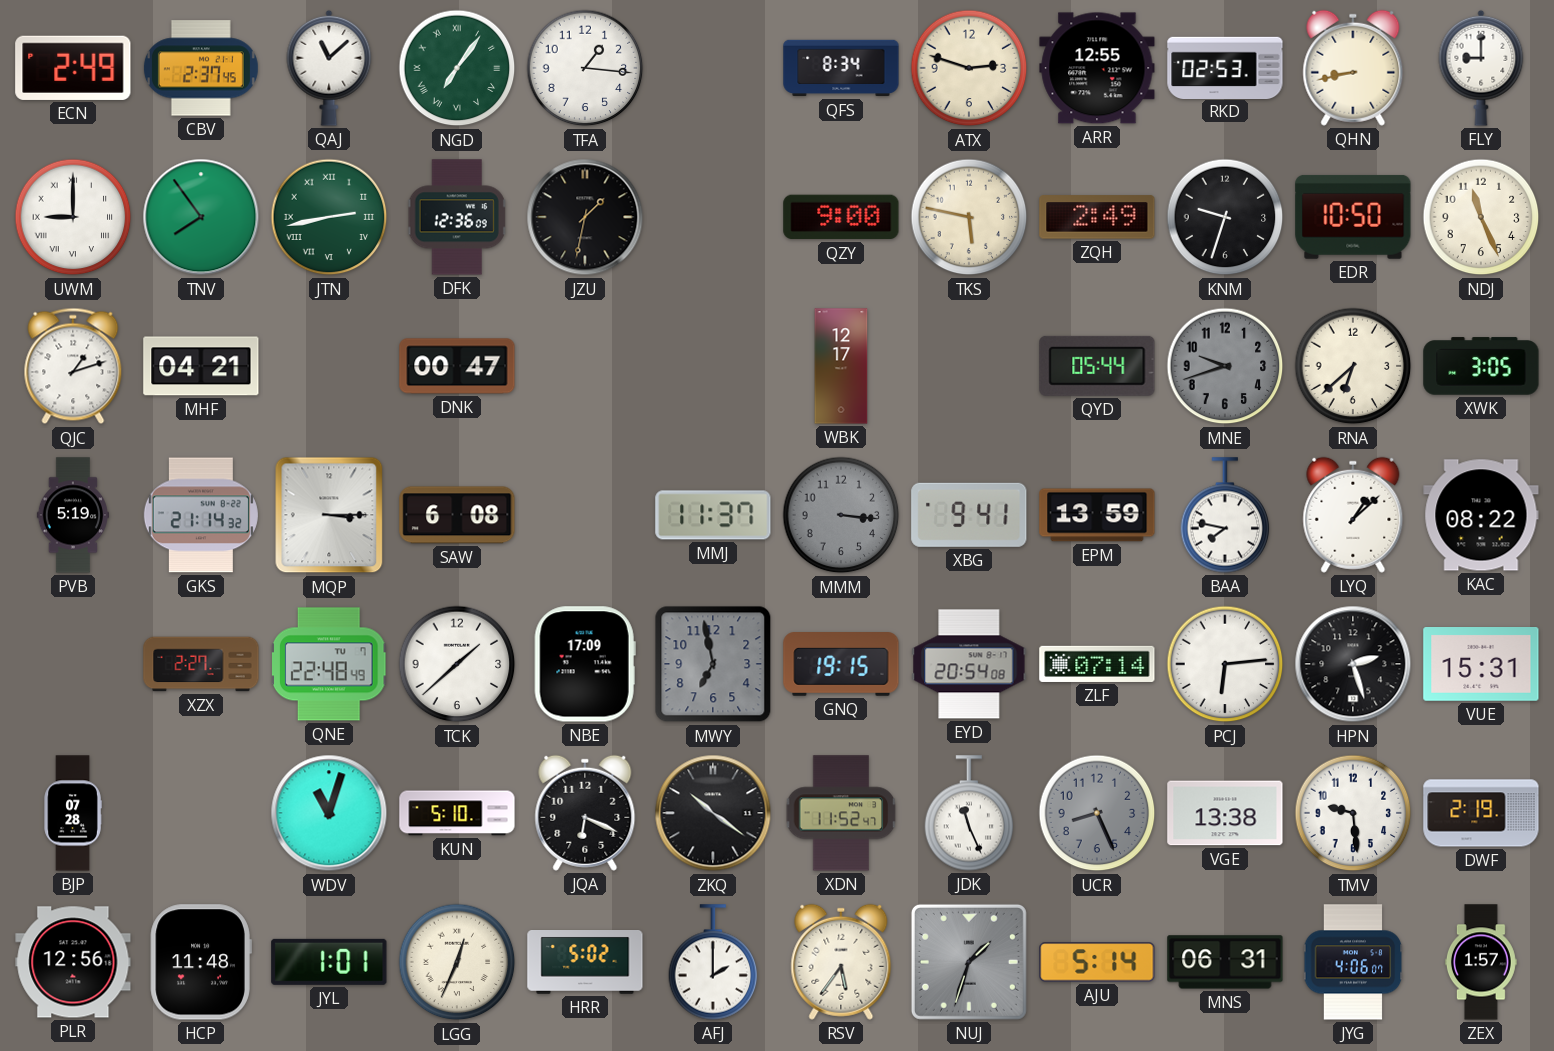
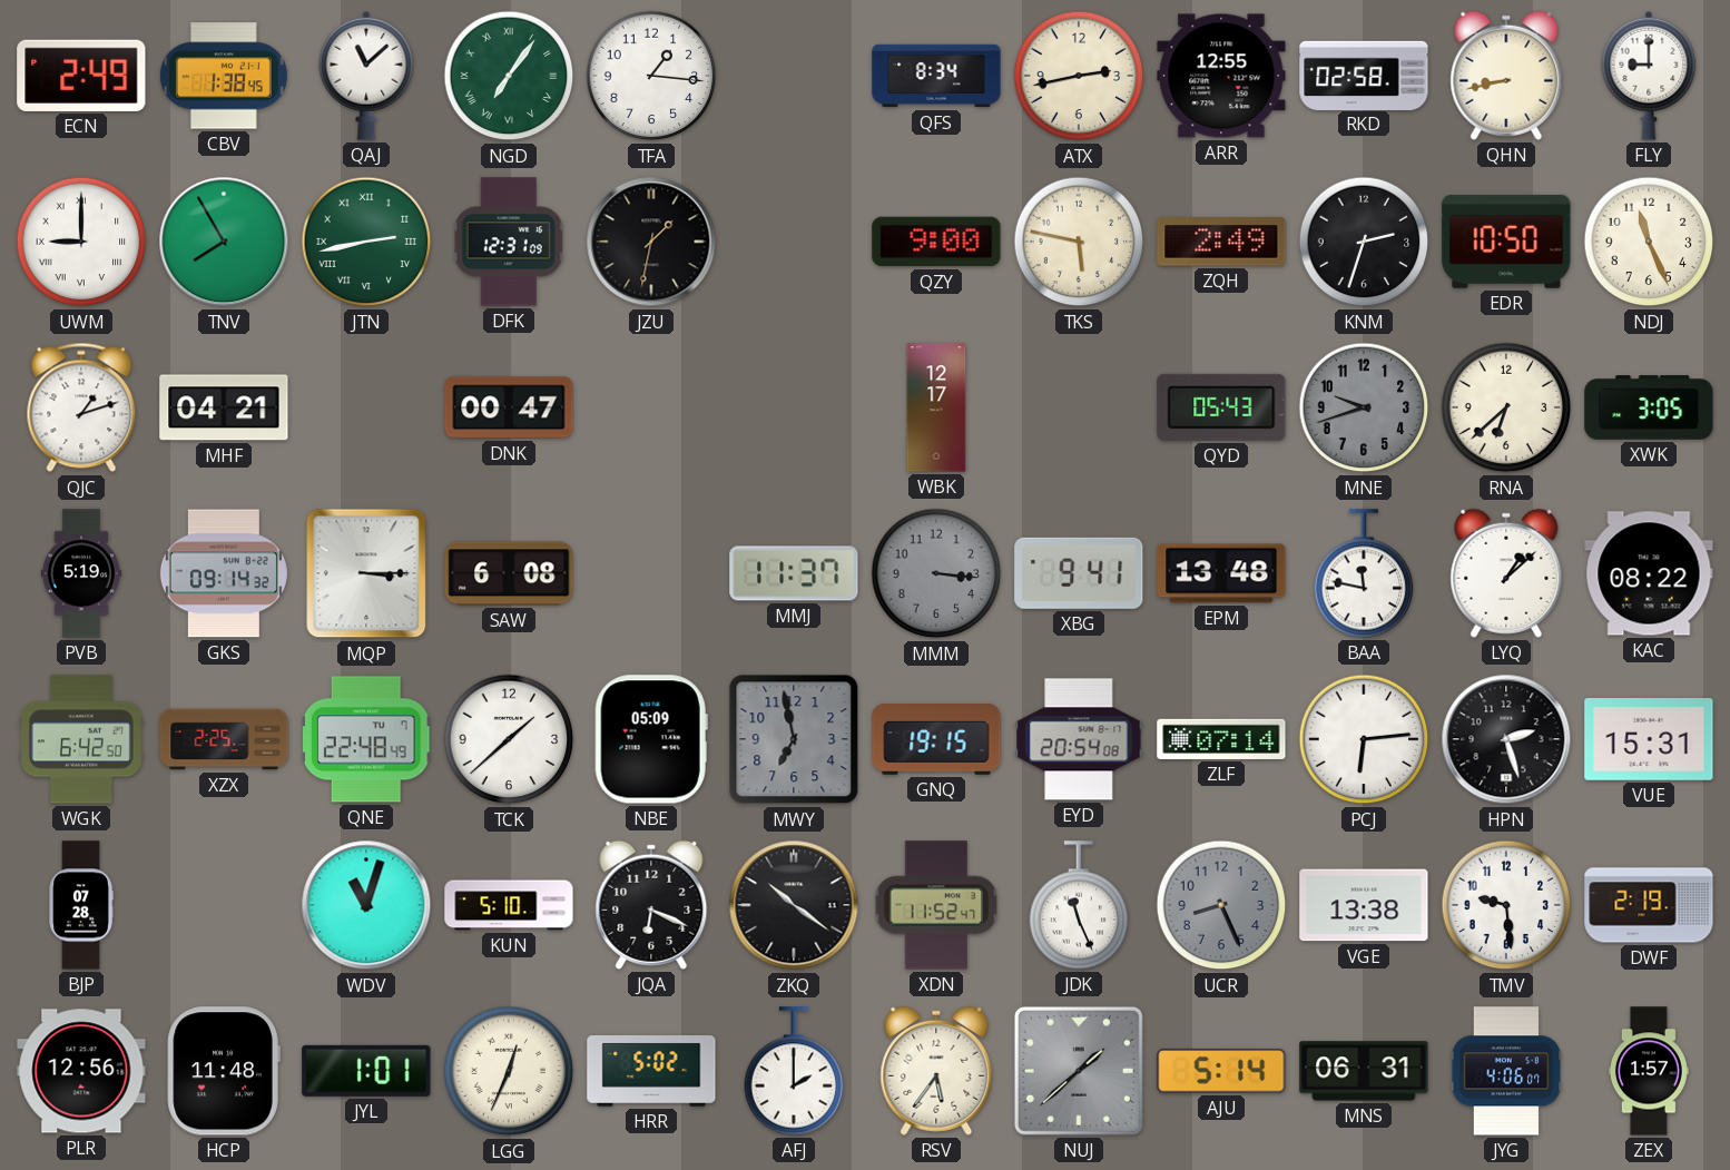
CBV: 2:37 -> 1:38 (224, 76)
ATX: 2:48 -> 2:43 (1079, 76)
RKD: 02:53 -> 02:58 (1364, 75)
TNV: 7:54 -> 7:55 (224, 242)
DFK: 12:36 -> 12:31 (509, 242)
KNM: 9:33 -> 2:33 (1364, 242)
QYD: 05:44 -> 05:43 (1221, 407)
GKS: 21:14 -> 09:14 (224, 573)
EPM: 13:59 -> 13:48 (1221, 573)
BAA: 7:47 -> 11:47 (1364, 573)
WGK: none -> 6:42 (81, 739)
XZX: 2:27 -> 2:25 (224, 739)
NBE: 17:09 -> 05:09 (651, 739)
NUJ: 1:33 -> 1:38 (1079, 1071)
